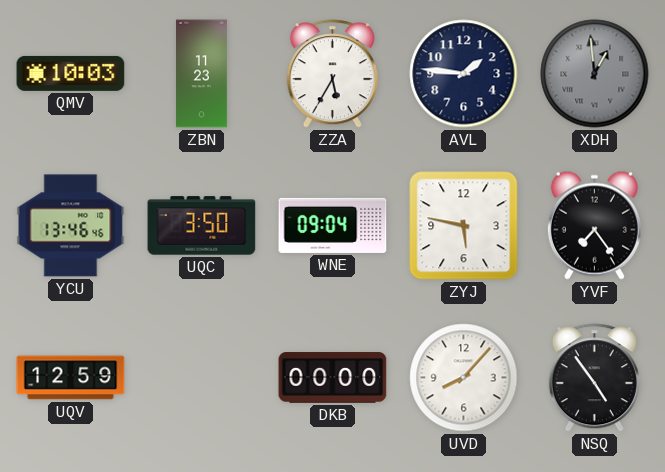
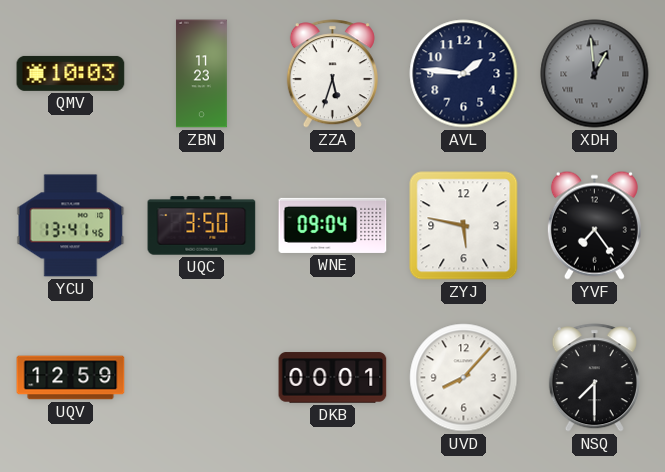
ZZA: 5:35 -> 5:33 (332, 74)
YCU: 13:46 -> 13:41 (71, 226)
DKB: 00:00 -> 00:01 (333, 378)
NSQ: 4:54 -> 7:30 (594, 378)
